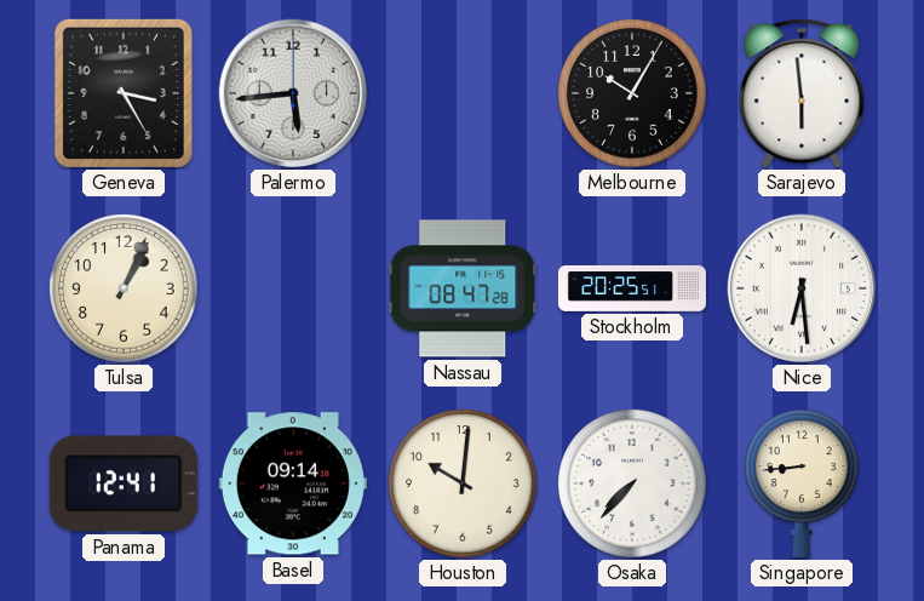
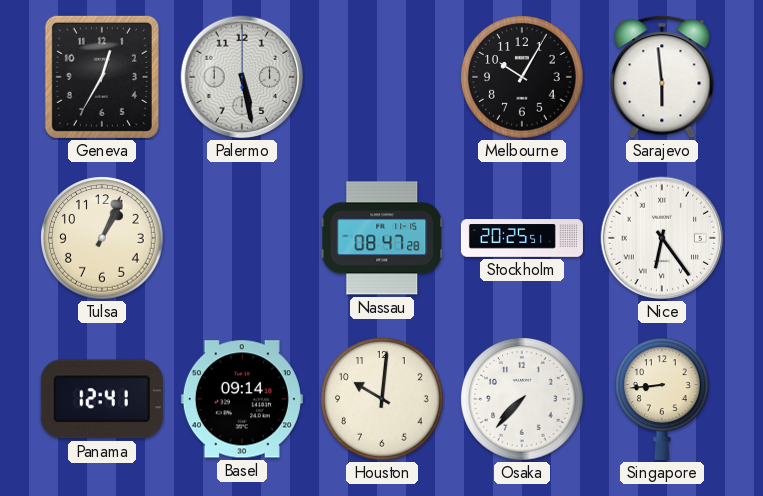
Geneva: 3:25 -> 12:35 (102, 77)
Palermo: 5:44 -> 5:28 (242, 77)
Nice: 6:29 -> 6:24 (662, 238)
